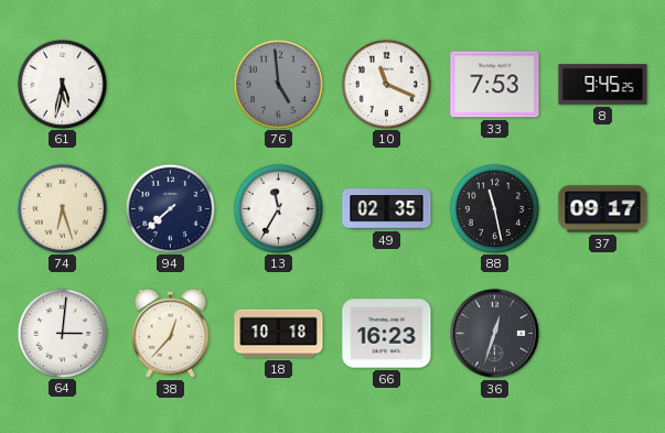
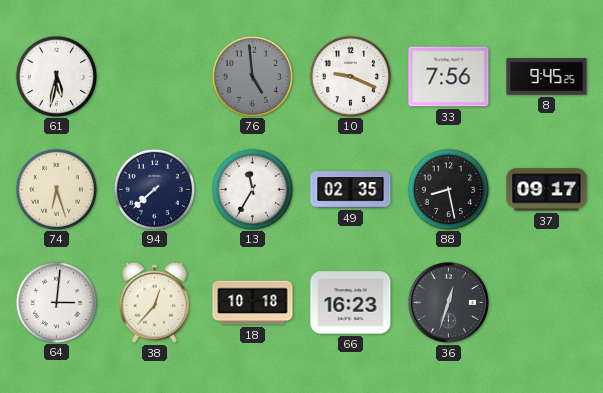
10: 11:19 -> 9:19 (350, 76)
33: 7:53 -> 7:56 (449, 77)
88: 11:28 -> 8:28 (448, 189)
